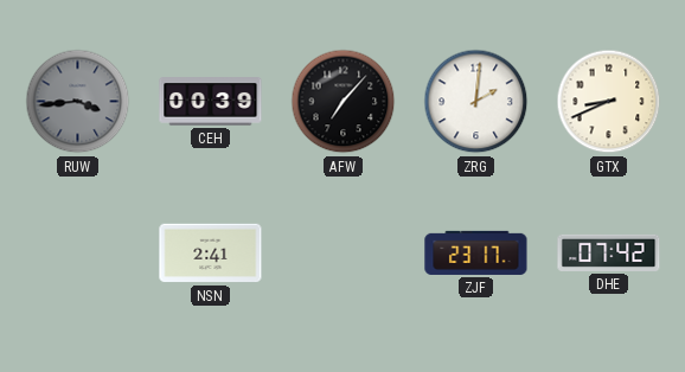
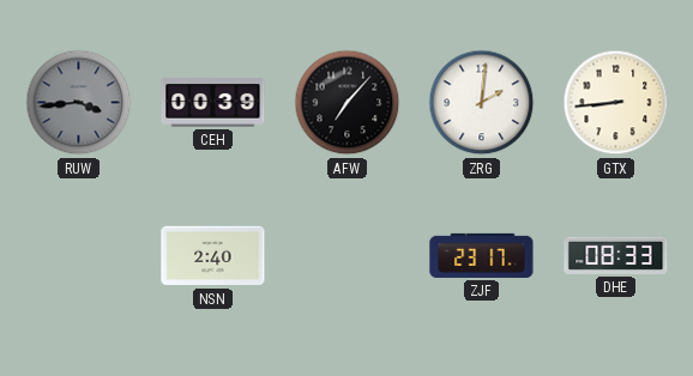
GTX: 8:41 -> 8:44 (616, 103)
NSN: 2:41 -> 2:40 (213, 256)
DHE: 07:42 -> 08:33 (616, 255)
